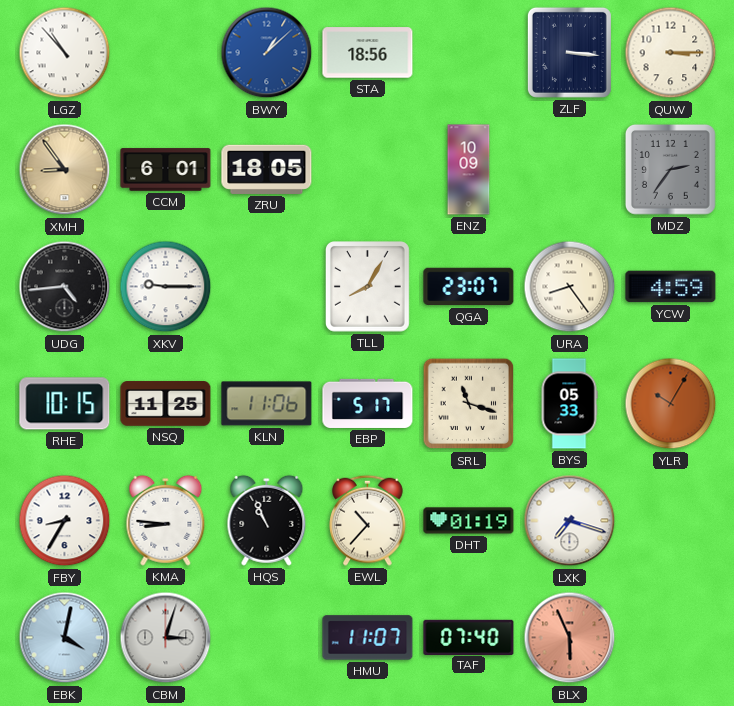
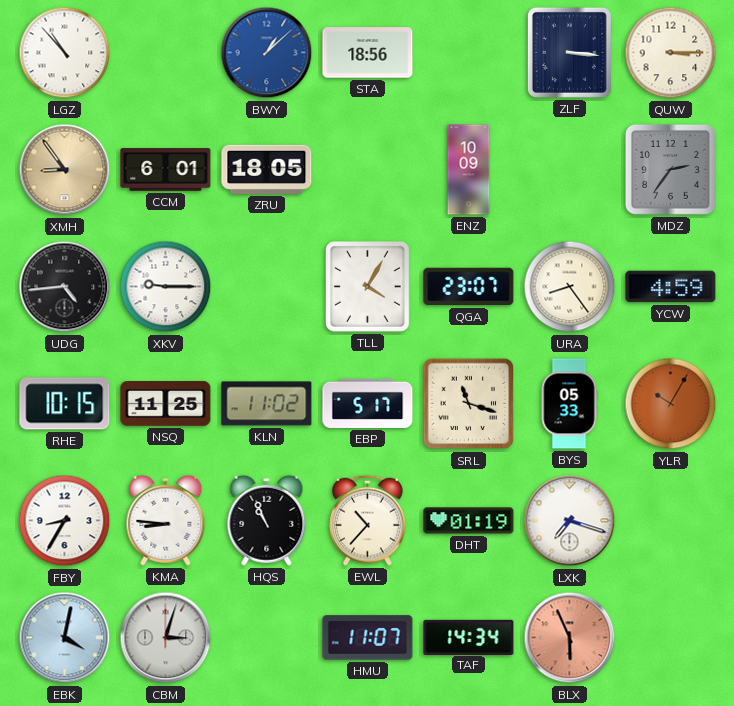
TLL: 8:05 -> 4:05 (368, 287)
KLN: 11:06 -> 11:02 (267, 404)
TAF: 07:40 -> 14:34 (469, 637)
